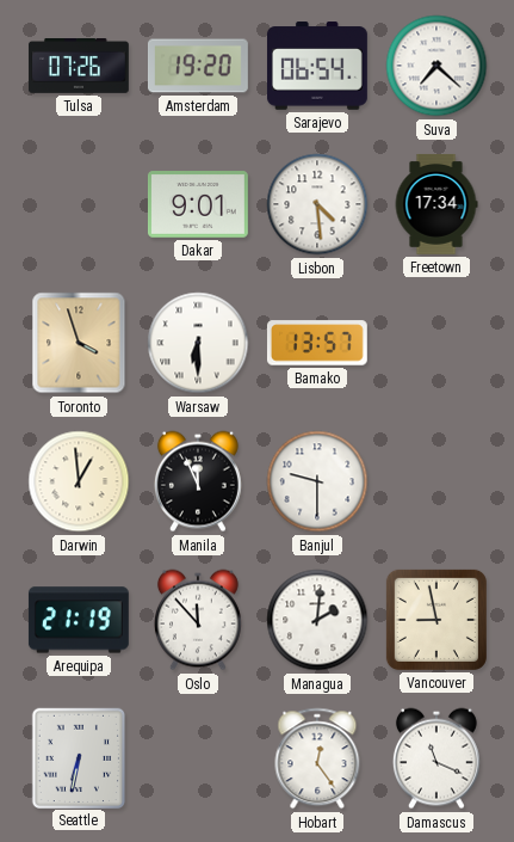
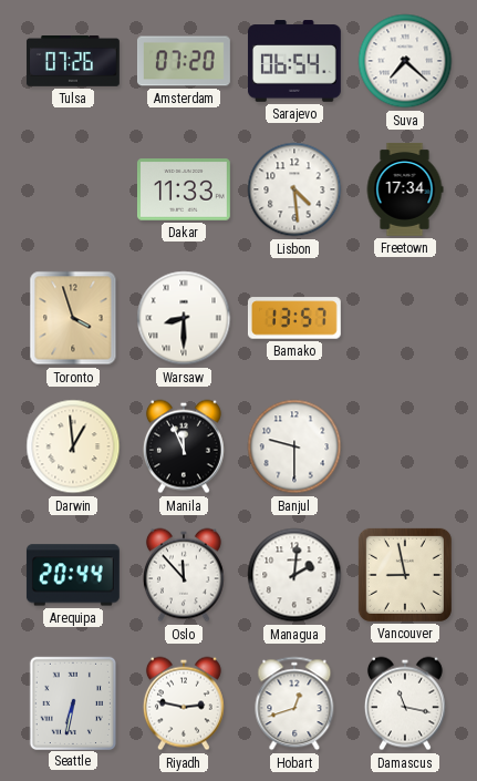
Amsterdam: 19:20 -> 07:20 (184, 61)
Dakar: 9:01 -> 11:33 (184, 189)
Warsaw: 6:30 -> 8:30 (184, 318)
Arequipa: 21:19 -> 20:44 (73, 575)
Riyadh: none -> 2:47 (184, 703)
Hobart: 12:24 -> 12:42 (294, 703)
Damascus: 11:19 -> 11:17 (405, 703)
